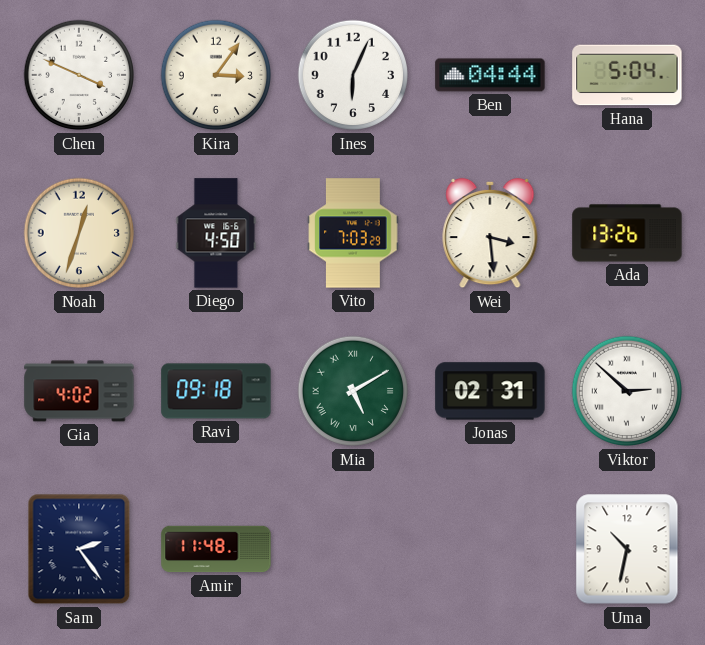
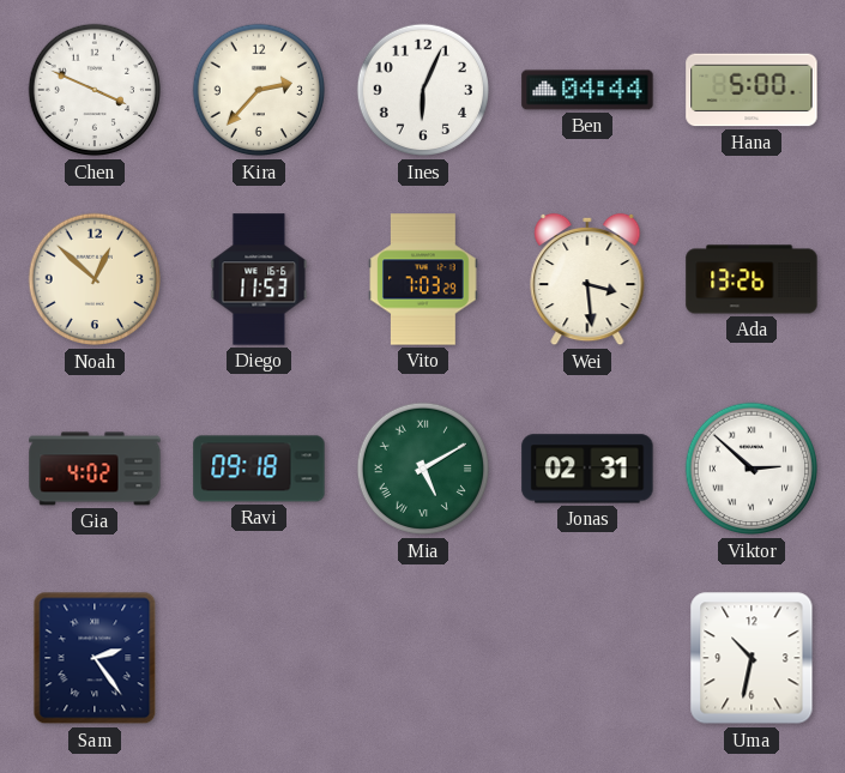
Kira: 3:06 -> 2:37 (259, 90)
Hana: 5:04 -> 5:00 (752, 90)
Noah: 12:33 -> 12:52 (95, 279)
Diego: 4:50 -> 11:53 (259, 279)
Amir: 11:48 -> none (216, 549)
